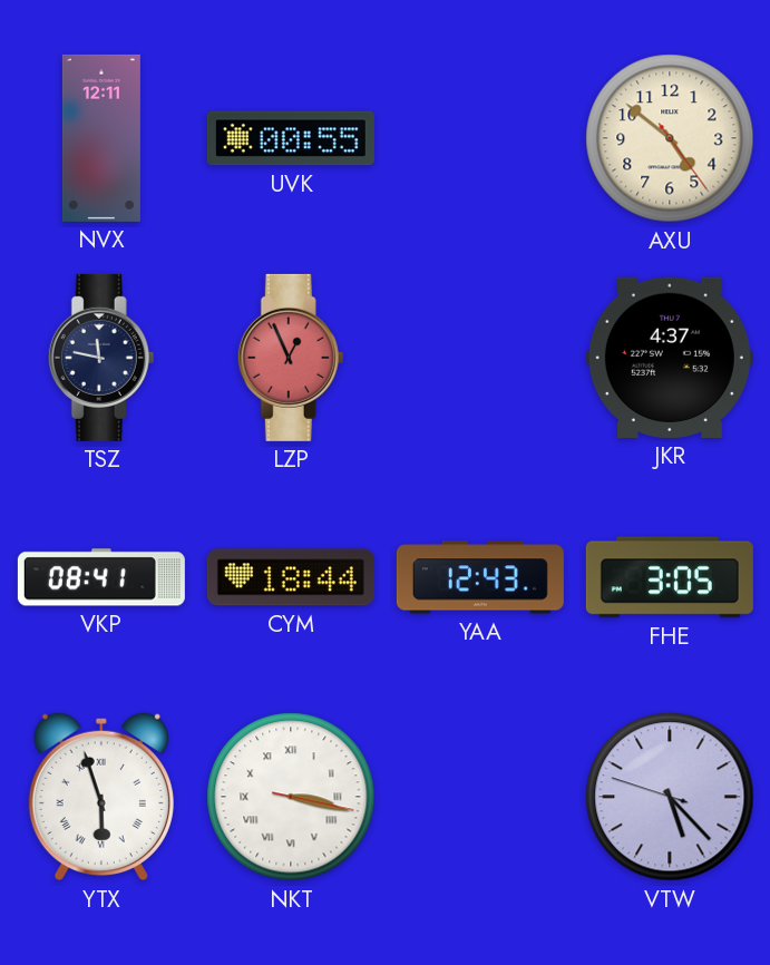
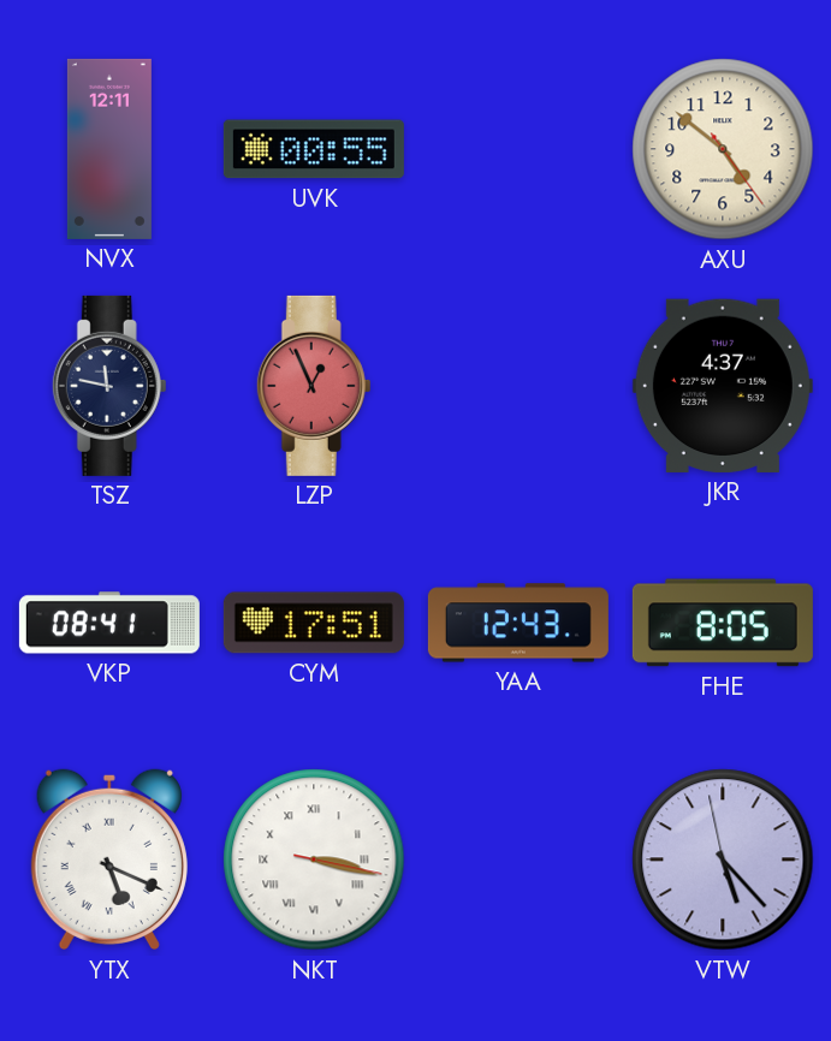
CYM: 18:44 -> 17:51 (314, 623)
FHE: 3:05 -> 8:05 (723, 623)
YTX: 5:57 -> 5:19 (109, 859)
VTW: 5:22:48 -> 5:22:58 (723, 859)
